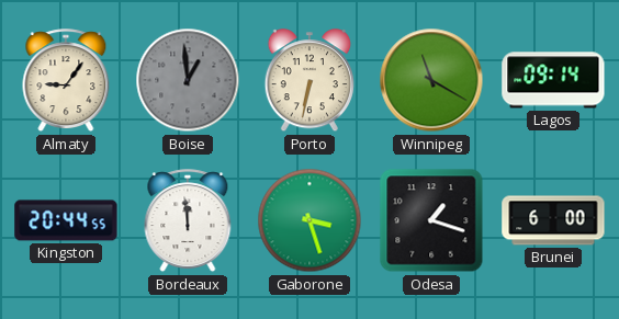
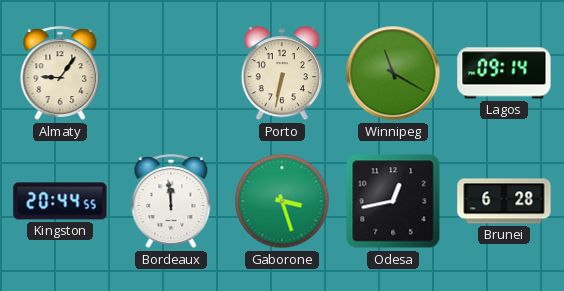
Boise: 12:59 -> none (188, 80)
Odesa: 1:18 -> 12:43 (393, 201)
Brunei: 6:00 -> 6:28 (504, 201)
